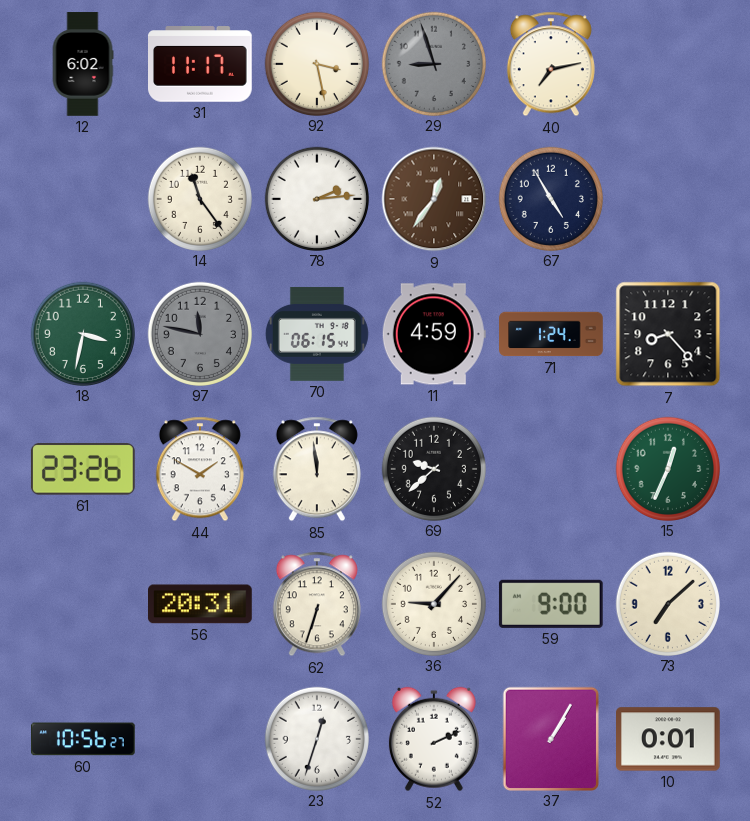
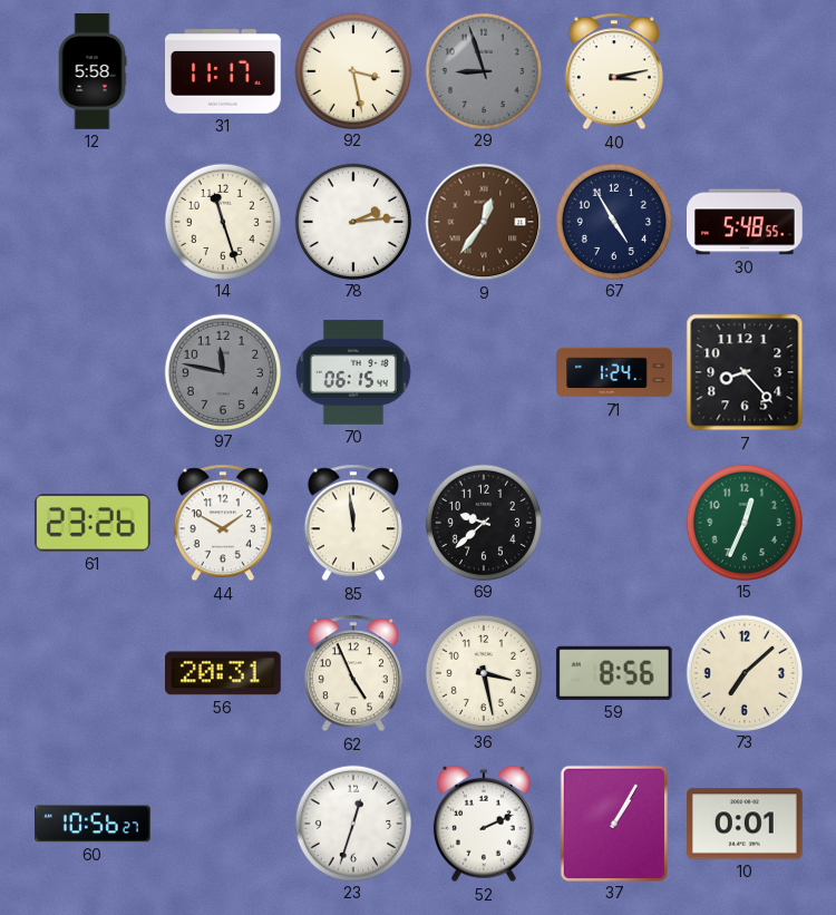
12: 6:02 -> 5:58 (93, 71)
40: 7:13 -> 3:13 (614, 71)
14: 11:24 -> 11:27 (222, 221)
30: none -> 5:48 (745, 222)
18: 3:32 -> none (82, 333)
11: 4:59 -> none (434, 334)
62: 6:33 -> 4:56 (353, 673)
36: 9:07 -> 3:28 (483, 672)
59: 9:00 -> 8:56 (614, 673)
